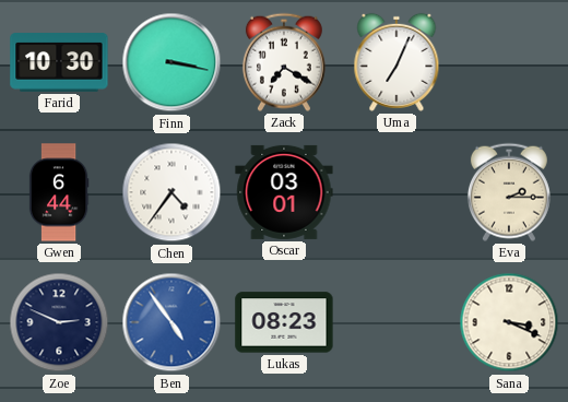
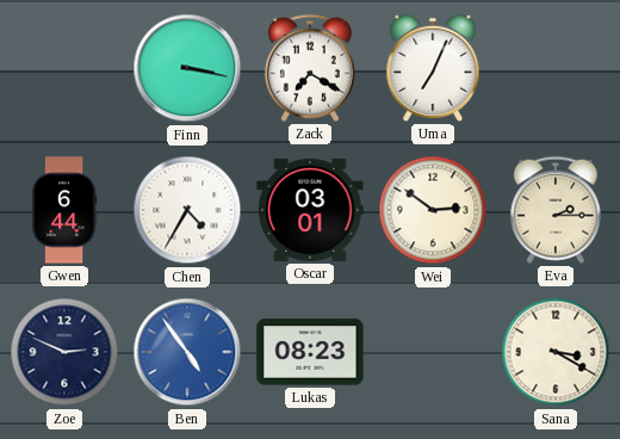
Farid: 10:30 -> none (59, 62)
Chen: 4:36 -> 4:35 (187, 210)
Wei: none -> 2:51 (433, 210)
Sana: 3:19 -> 3:20 (556, 352)
